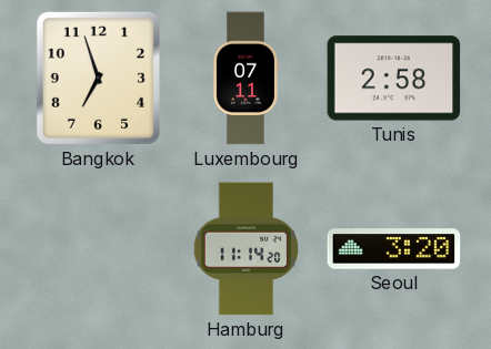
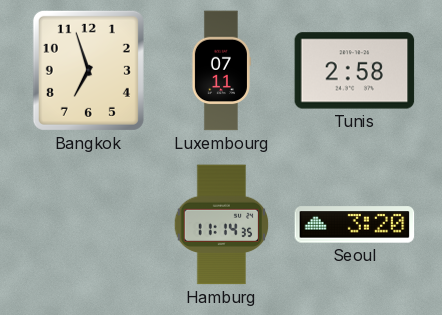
Hamburg: 11:14:20 -> 11:14:35 (221, 225)
